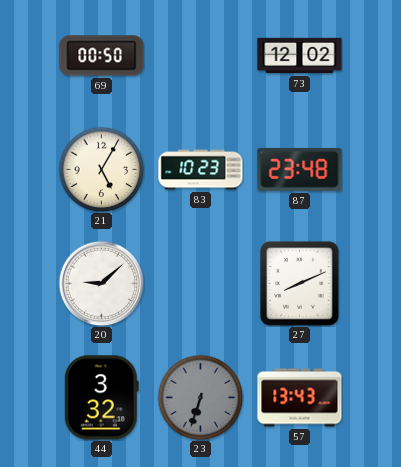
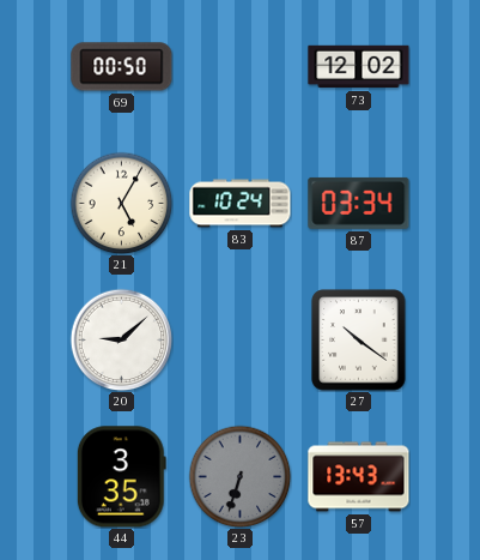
83: 10:23 -> 10:24 (241, 204)
87: 23:48 -> 03:34 (359, 203)
27: 8:11 -> 10:21 (359, 341)
44: 3:32 -> 3:35 (121, 477)
